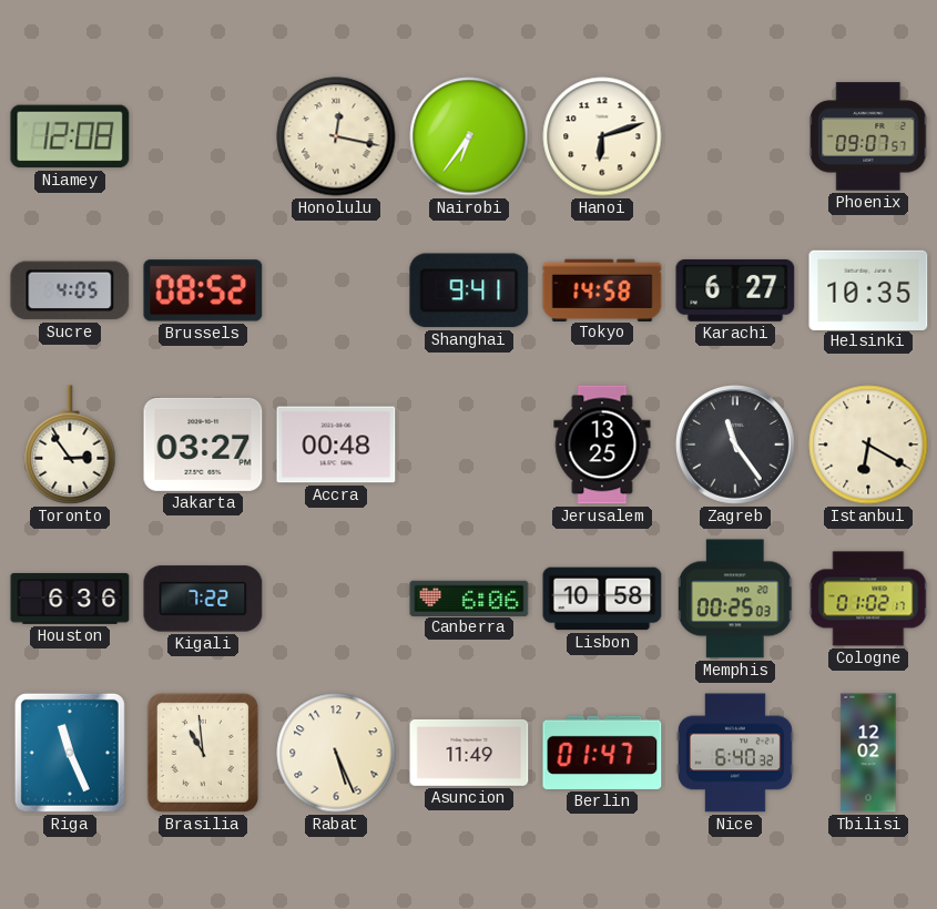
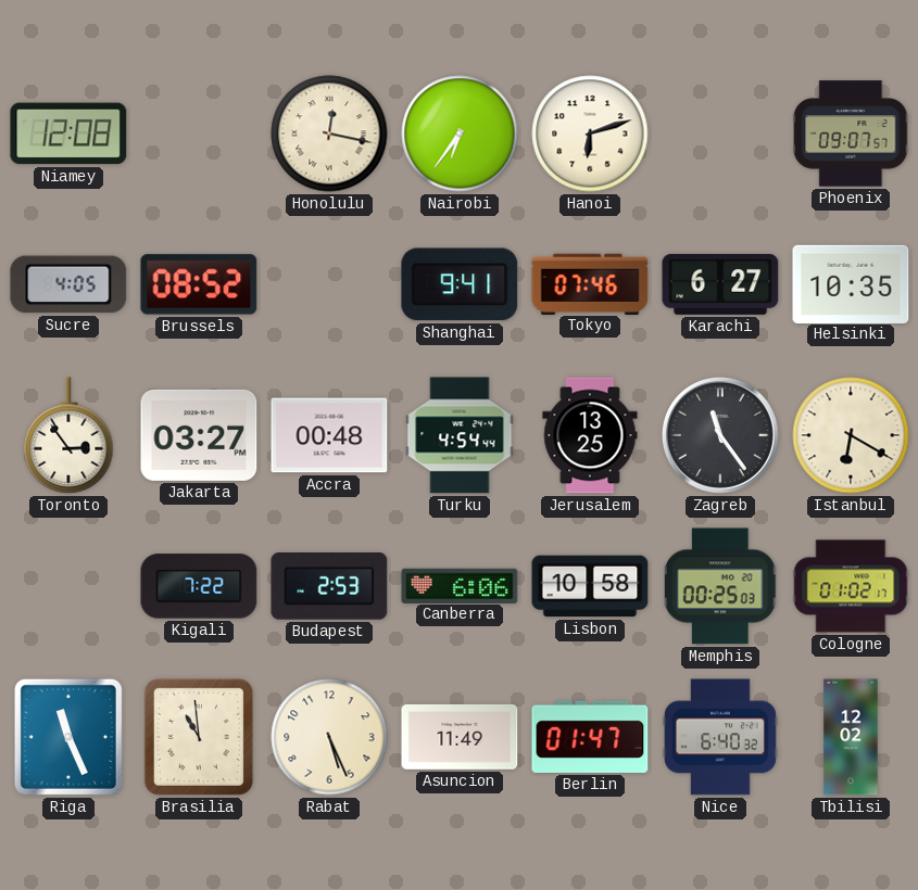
Tokyo: 14:58 -> 07:46 (590, 283)
Turku: none -> 4:54 (460, 435)
Houston: 6:36 -> none (70, 599)
Budapest: none -> 2:53 (329, 587)
